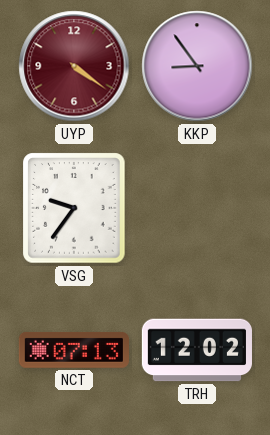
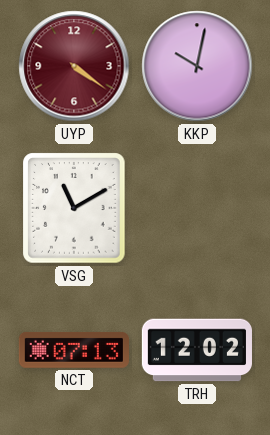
KKP: 8:54 -> 10:02 (197, 66)
VSG: 9:36 -> 11:10 (74, 208)
